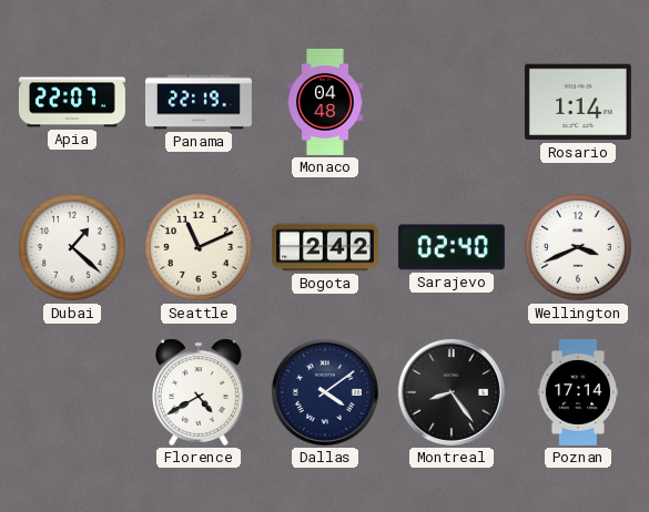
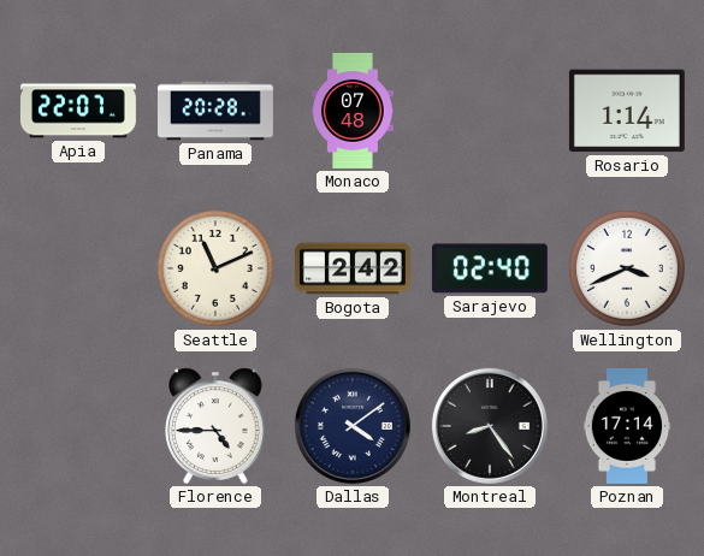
Panama: 22:19 -> 20:28 (217, 111)
Monaco: 04:48 -> 07:48 (354, 111)
Dubai: 1:22 -> none (72, 247)
Florence: 4:40 -> 4:45 (215, 426)
